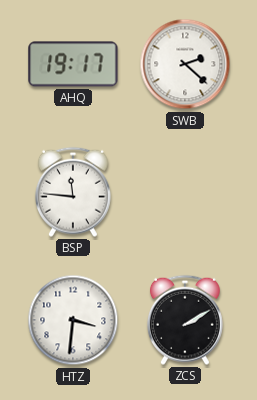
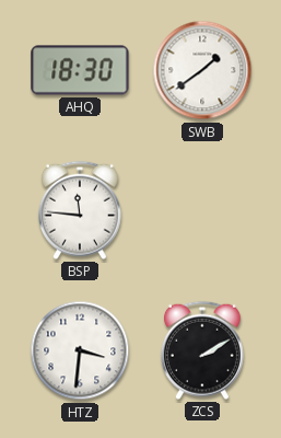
AHQ: 19:17 -> 18:30 (80, 70)
SWB: 2:22 -> 1:39 (202, 70)
